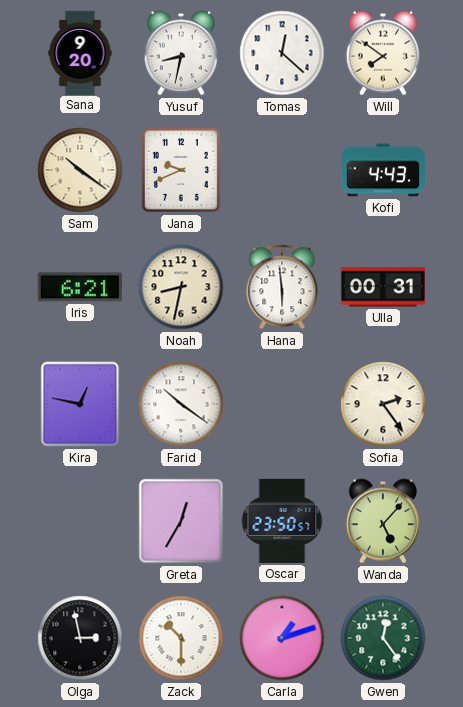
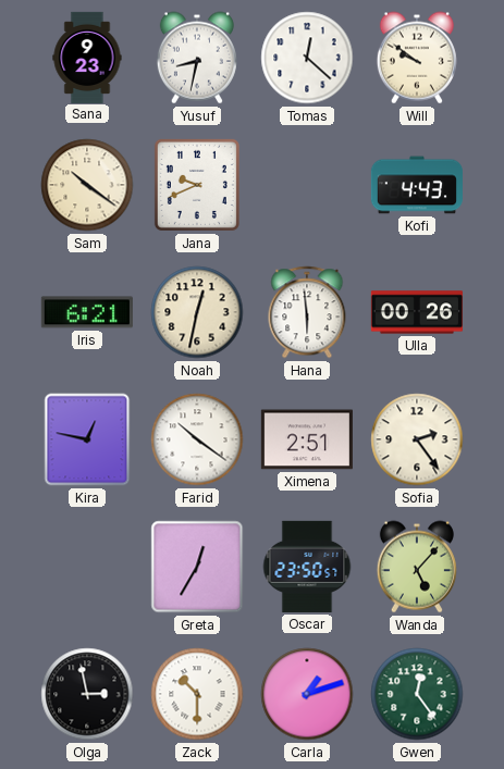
Sana: 9:20 -> 9:23 (87, 57)
Will: 7:51 -> 9:51 (417, 58)
Noah: 8:32 -> 12:32 (197, 312)
Ulla: 00:31 -> 00:26 (417, 312)
Ximena: none -> 2:51 (307, 439)
